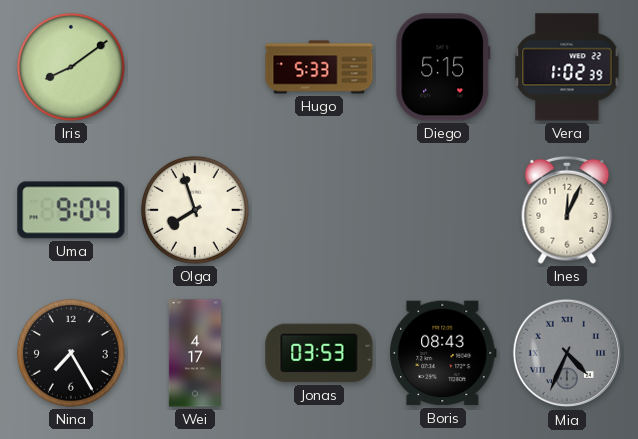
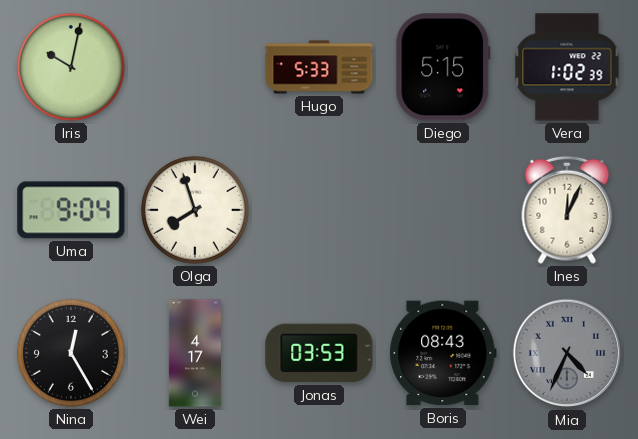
Iris: 8:09 -> 10:02 (71, 67)
Nina: 7:25 -> 12:25 (71, 353)
